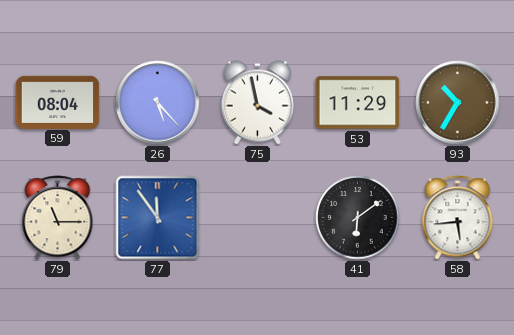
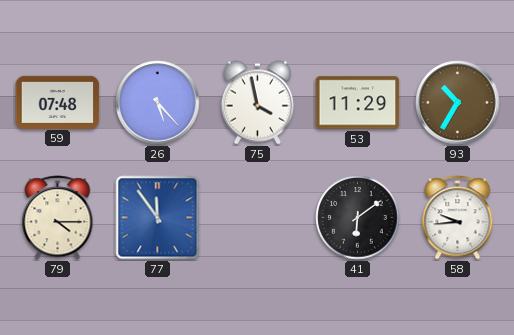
59: 08:04 -> 07:48 (58, 102)
79: 11:15 -> 4:15 (58, 218)
58: 5:44 -> 9:44 (458, 218)
